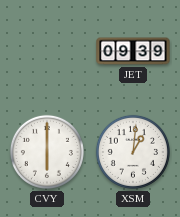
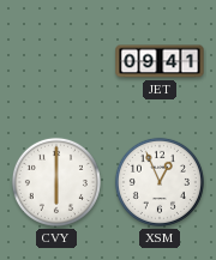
JET: 09:39 -> 09:41 (160, 61)
XSM: 1:01 -> 12:56 (160, 182)
